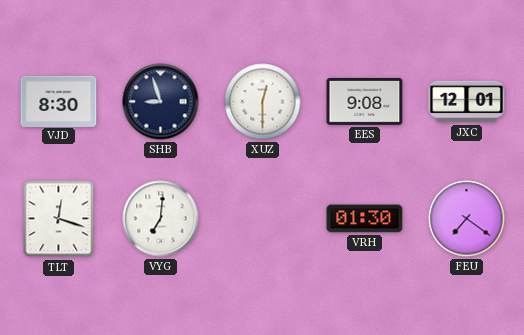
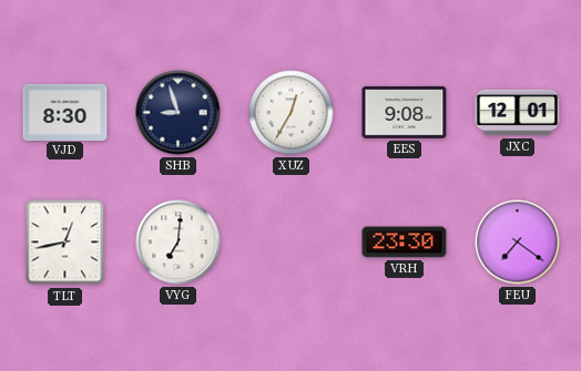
XUZ: 12:30 -> 12:35 (292, 113)
TLT: 12:18 -> 12:43 (65, 243)
VRH: 01:30 -> 23:30 (405, 243)
